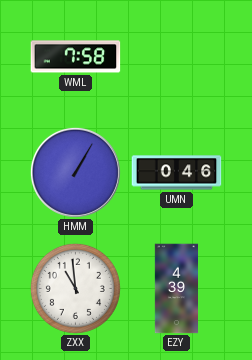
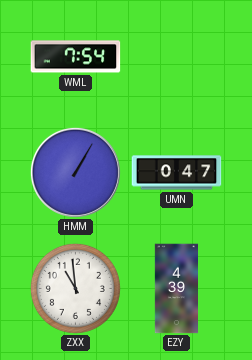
WML: 7:58 -> 7:54 (76, 57)
UMN: 0:46 -> 0:47 (177, 173)
